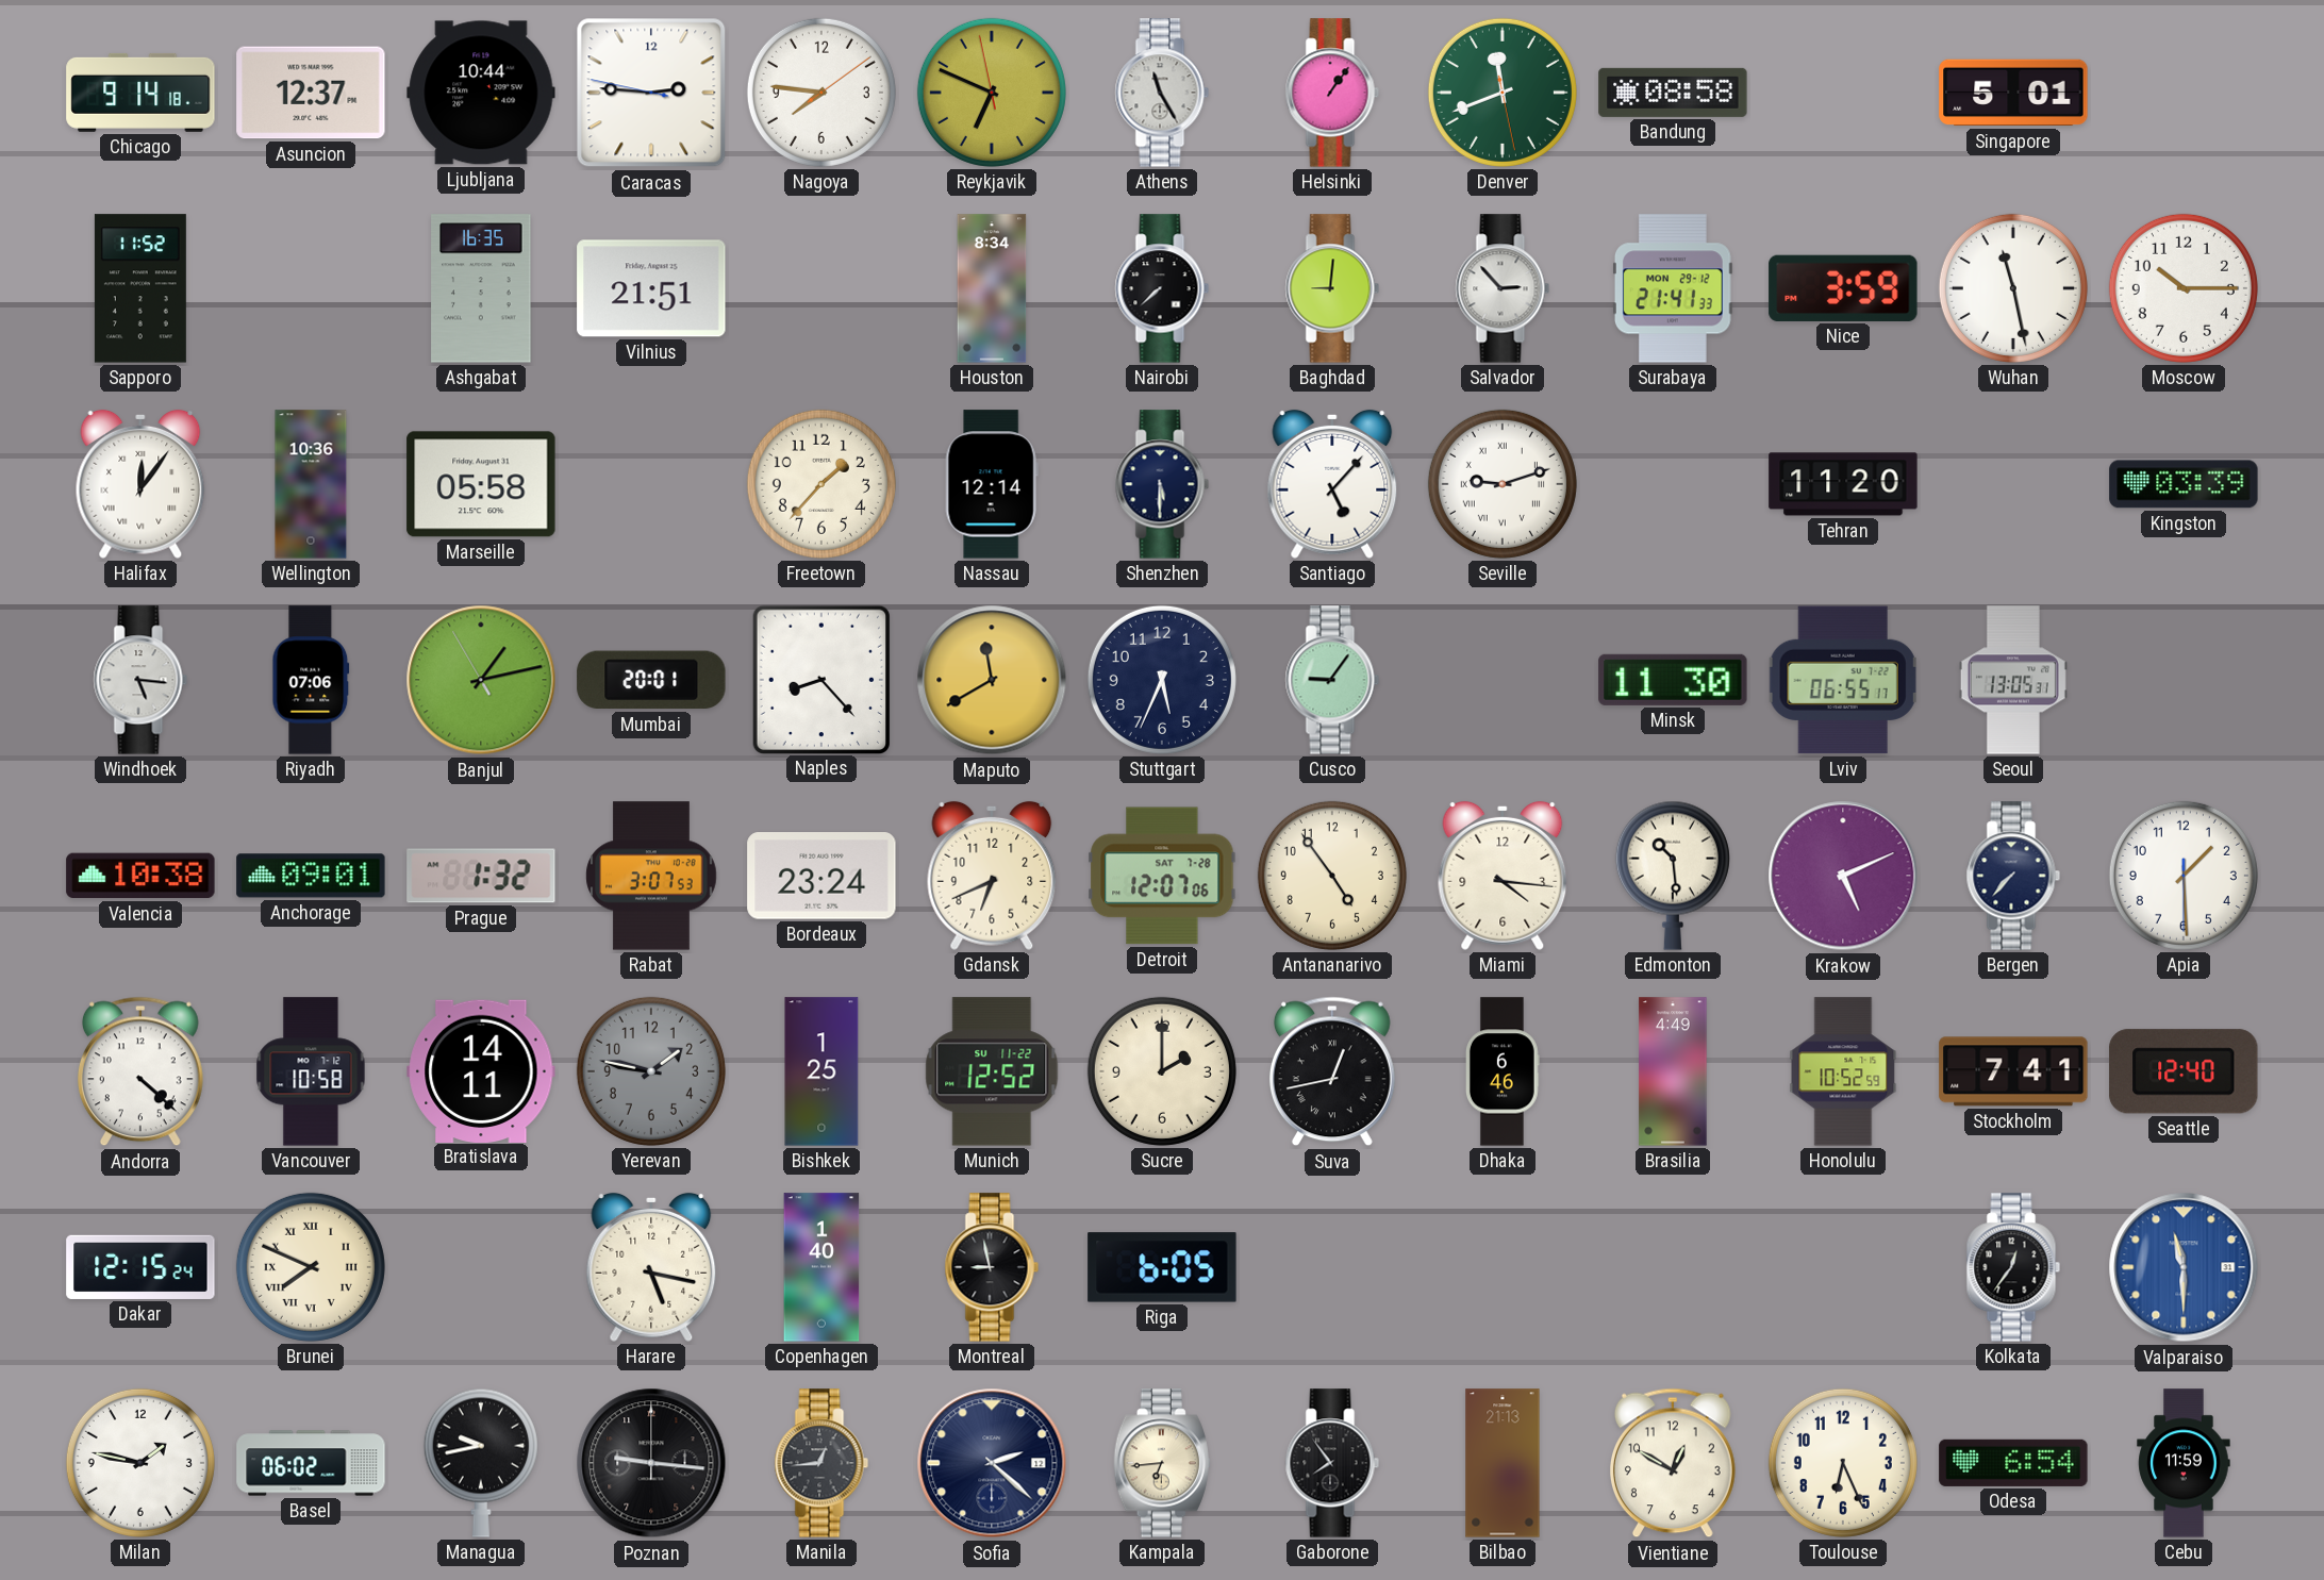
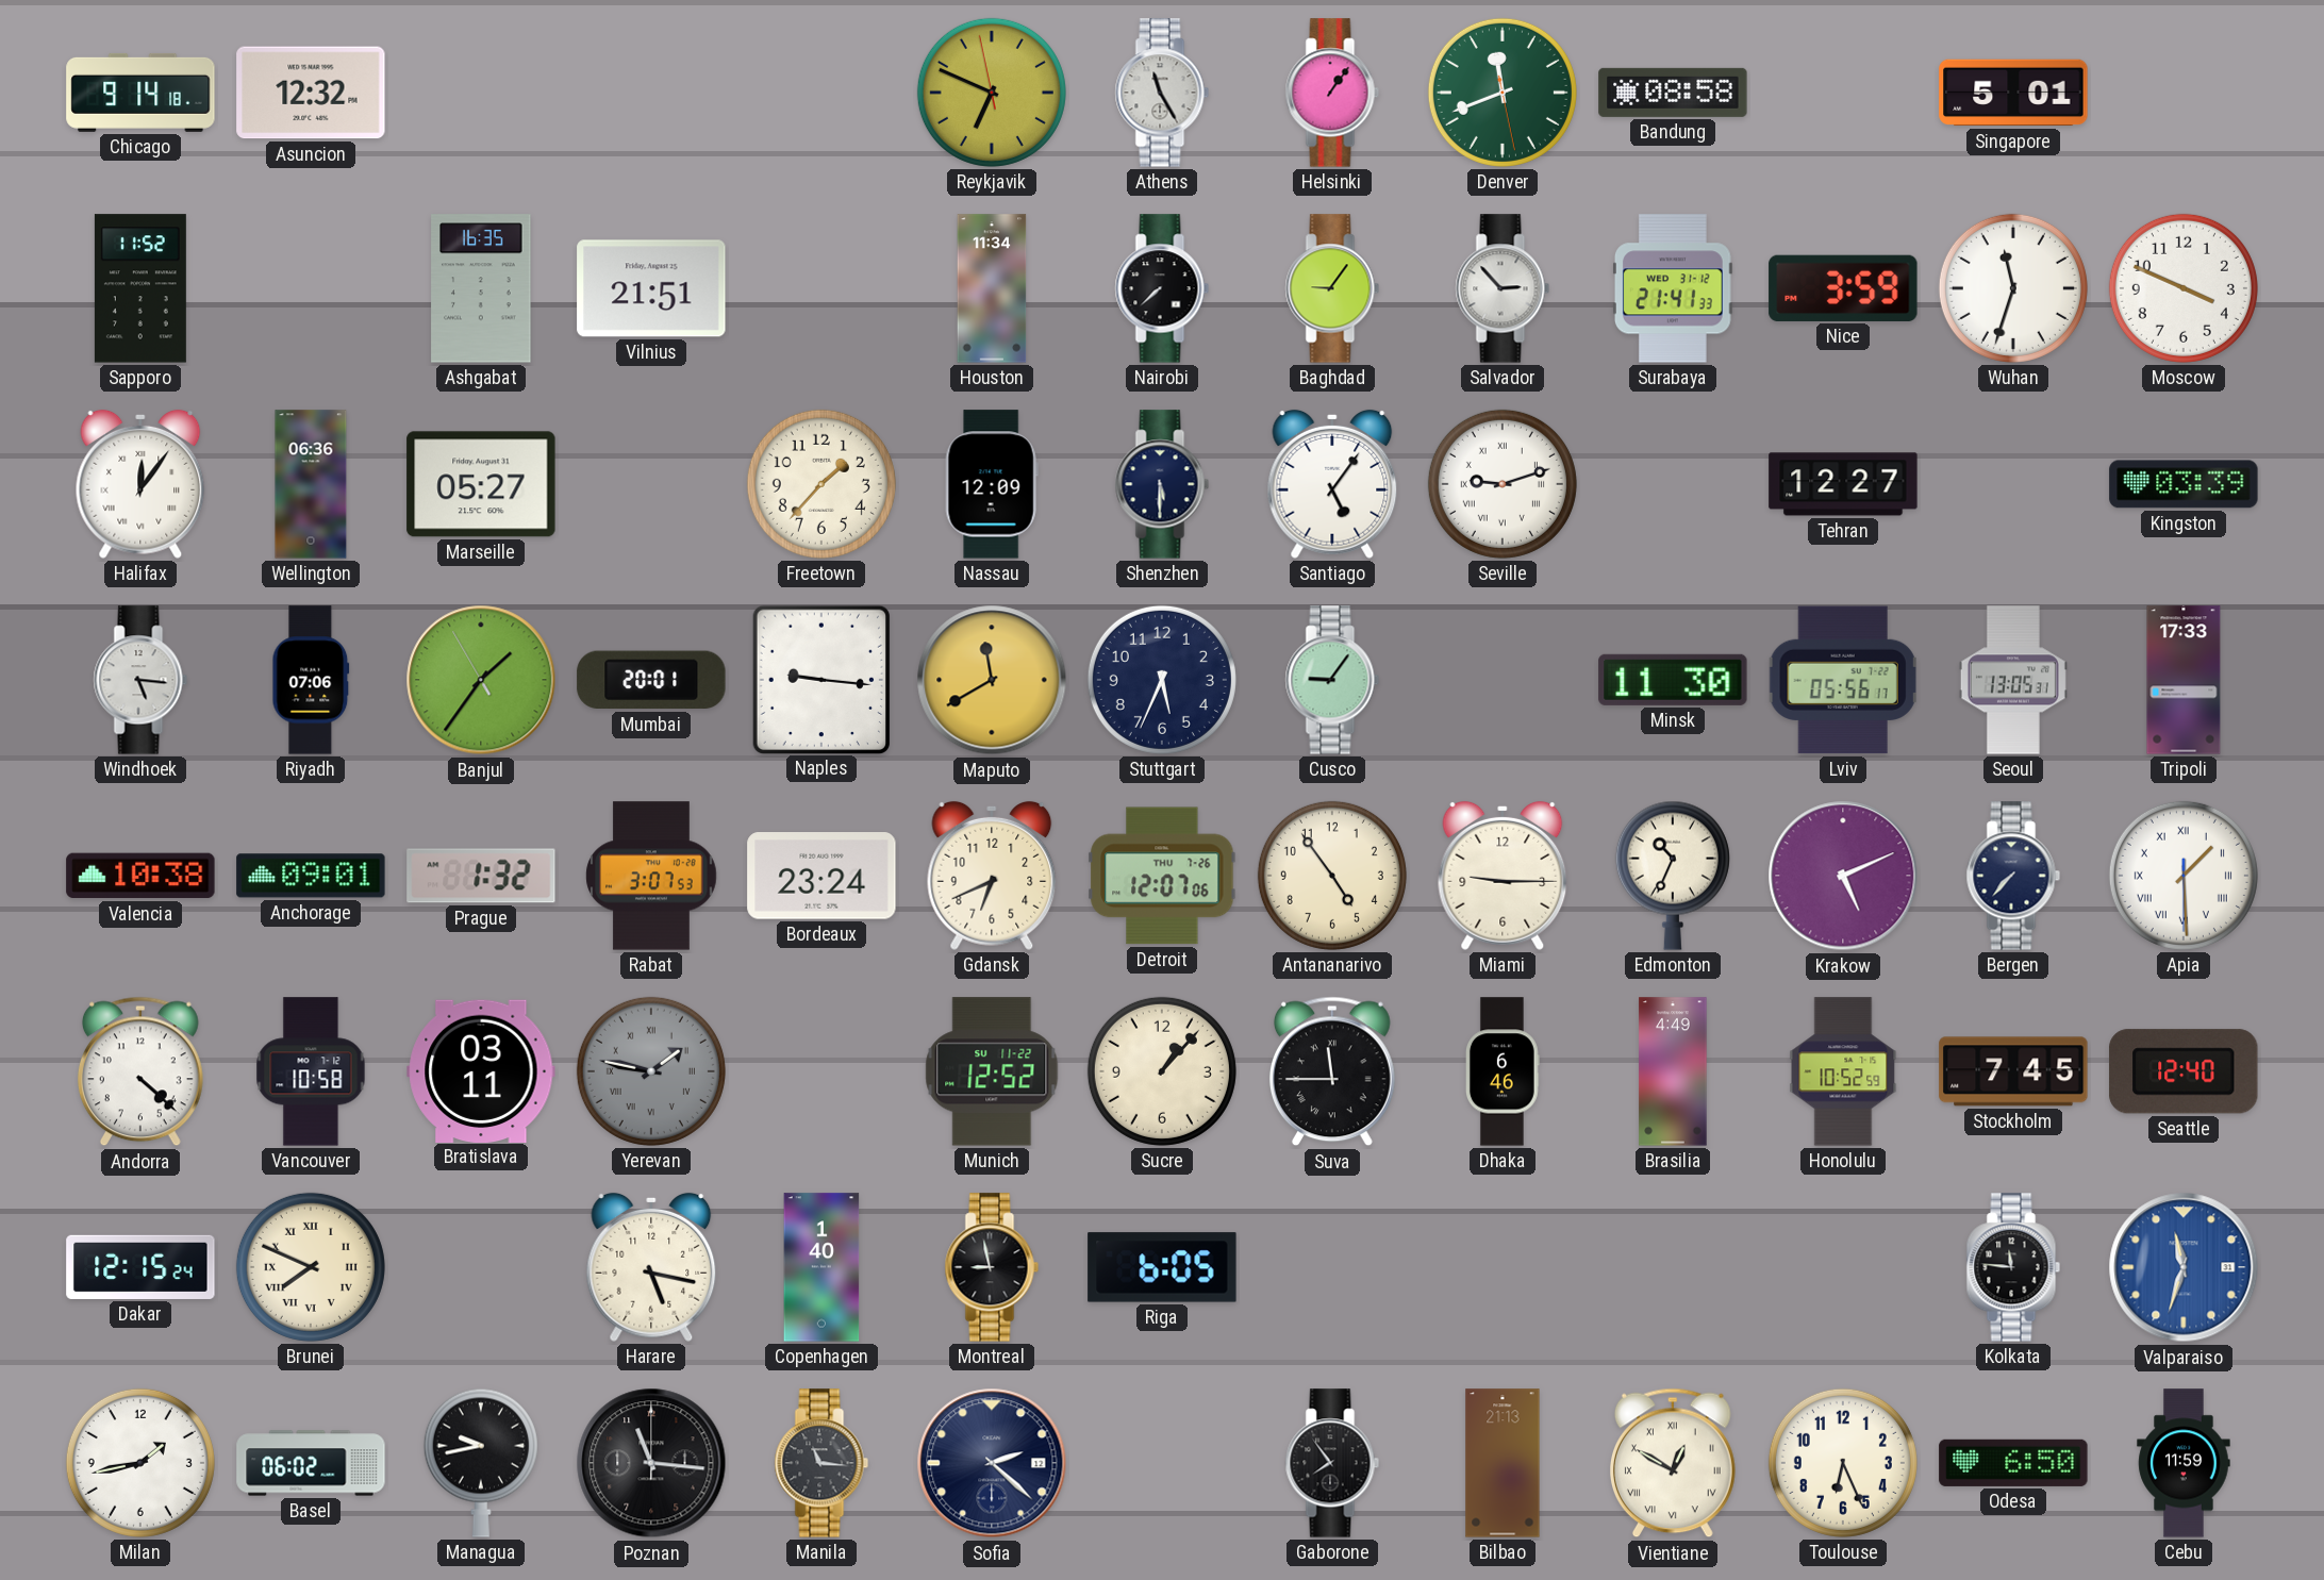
Asuncion: 12:37 -> 12:32 (311, 93)
Ljubljana: 10:44 -> none (481, 93)
Caracas: 2:45 -> none (651, 93)
Nagoya: 7:46 -> none (821, 93)
Houston: 8:34 -> 11:34 (992, 288)
Baghdad: 9:01 -> 9:06 (1332, 288)
Surabaya date: MON 29-12 -> WED 31-12 (1674, 288)
Wuhan: 11:28 -> 11:33 (2013, 288)
Moscow: 10:15 -> 3:49 (2184, 288)
Wellington: 10:36 -> 06:36 (311, 484)
Marseille: 05:58 -> 05:27 (481, 484)
Nassau: 12:14 -> 12:09 (992, 484)
Santiago: 5:07 -> 5:06 (1332, 484)
Tehran: 11:20 -> 12:27 (1843, 484)
Banjul: 1:12 -> 1:35 (481, 680)
Naples: 8:23 -> 9:16 (820, 679)
Lviv: 06:55 -> 05:56 (1843, 680)
Tripoli: none -> 17:33 (2184, 680)
Detroit date: SAT 7-28 -> THU 7-26 (1162, 876)
Miami: 4:16 -> 9:15 (1503, 876)
Edmonton: 10:29 -> 10:34 (1673, 876)
Apia numerals: Arabic -> Roman (2184, 876)
Bratislava: 14:11 -> 03:11 (481, 1070)
Yerevan numerals: Arabic -> Roman (651, 1071)
Bishkek: 1:25 -> none (821, 1071)
Sucre: 2:00 -> 1:07 (1162, 1071)
Suva: 12:43 -> 11:45 (1332, 1071)
Stockholm: 7:41 -> 7:45 (2013, 1071)
Kolkata: 12:36 -> 11:46 (2013, 1267)
Valparaiso: 11:30 -> 11:33 (2184, 1267)
Milan: 1:47 -> 1:43 (140, 1463)
Poznan: 9:16 -> 11:16 (651, 1463)
Manila: 12:44 -> 11:16 (821, 1463)
Kampala: 6:44 -> none (1162, 1463)
Vientiane numerals: Arabic -> Roman (1673, 1463)
Odesa: 6:54 -> 6:50 (2013, 1463)
